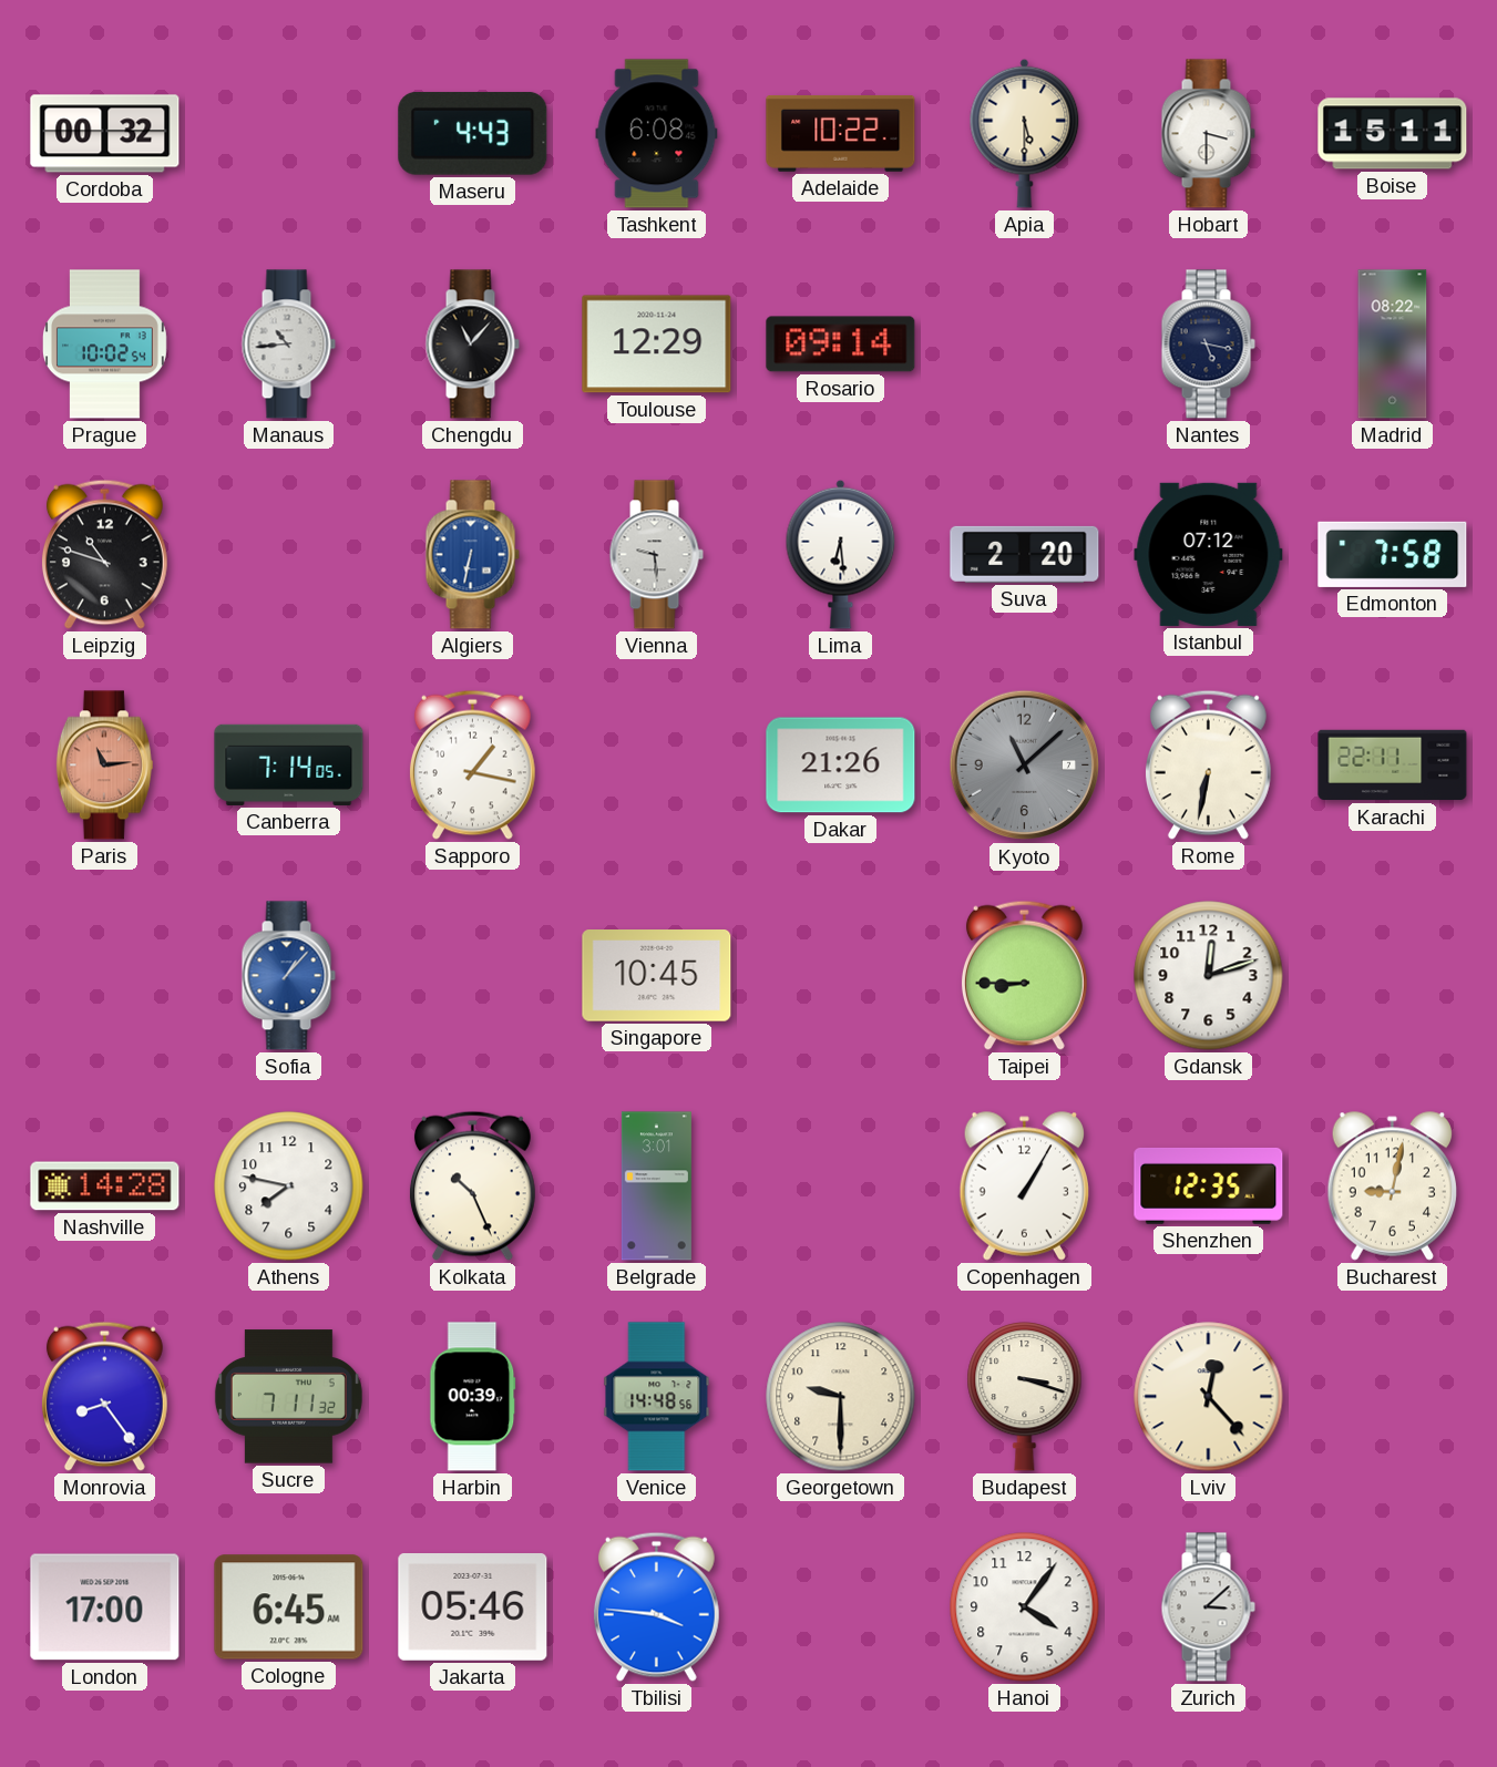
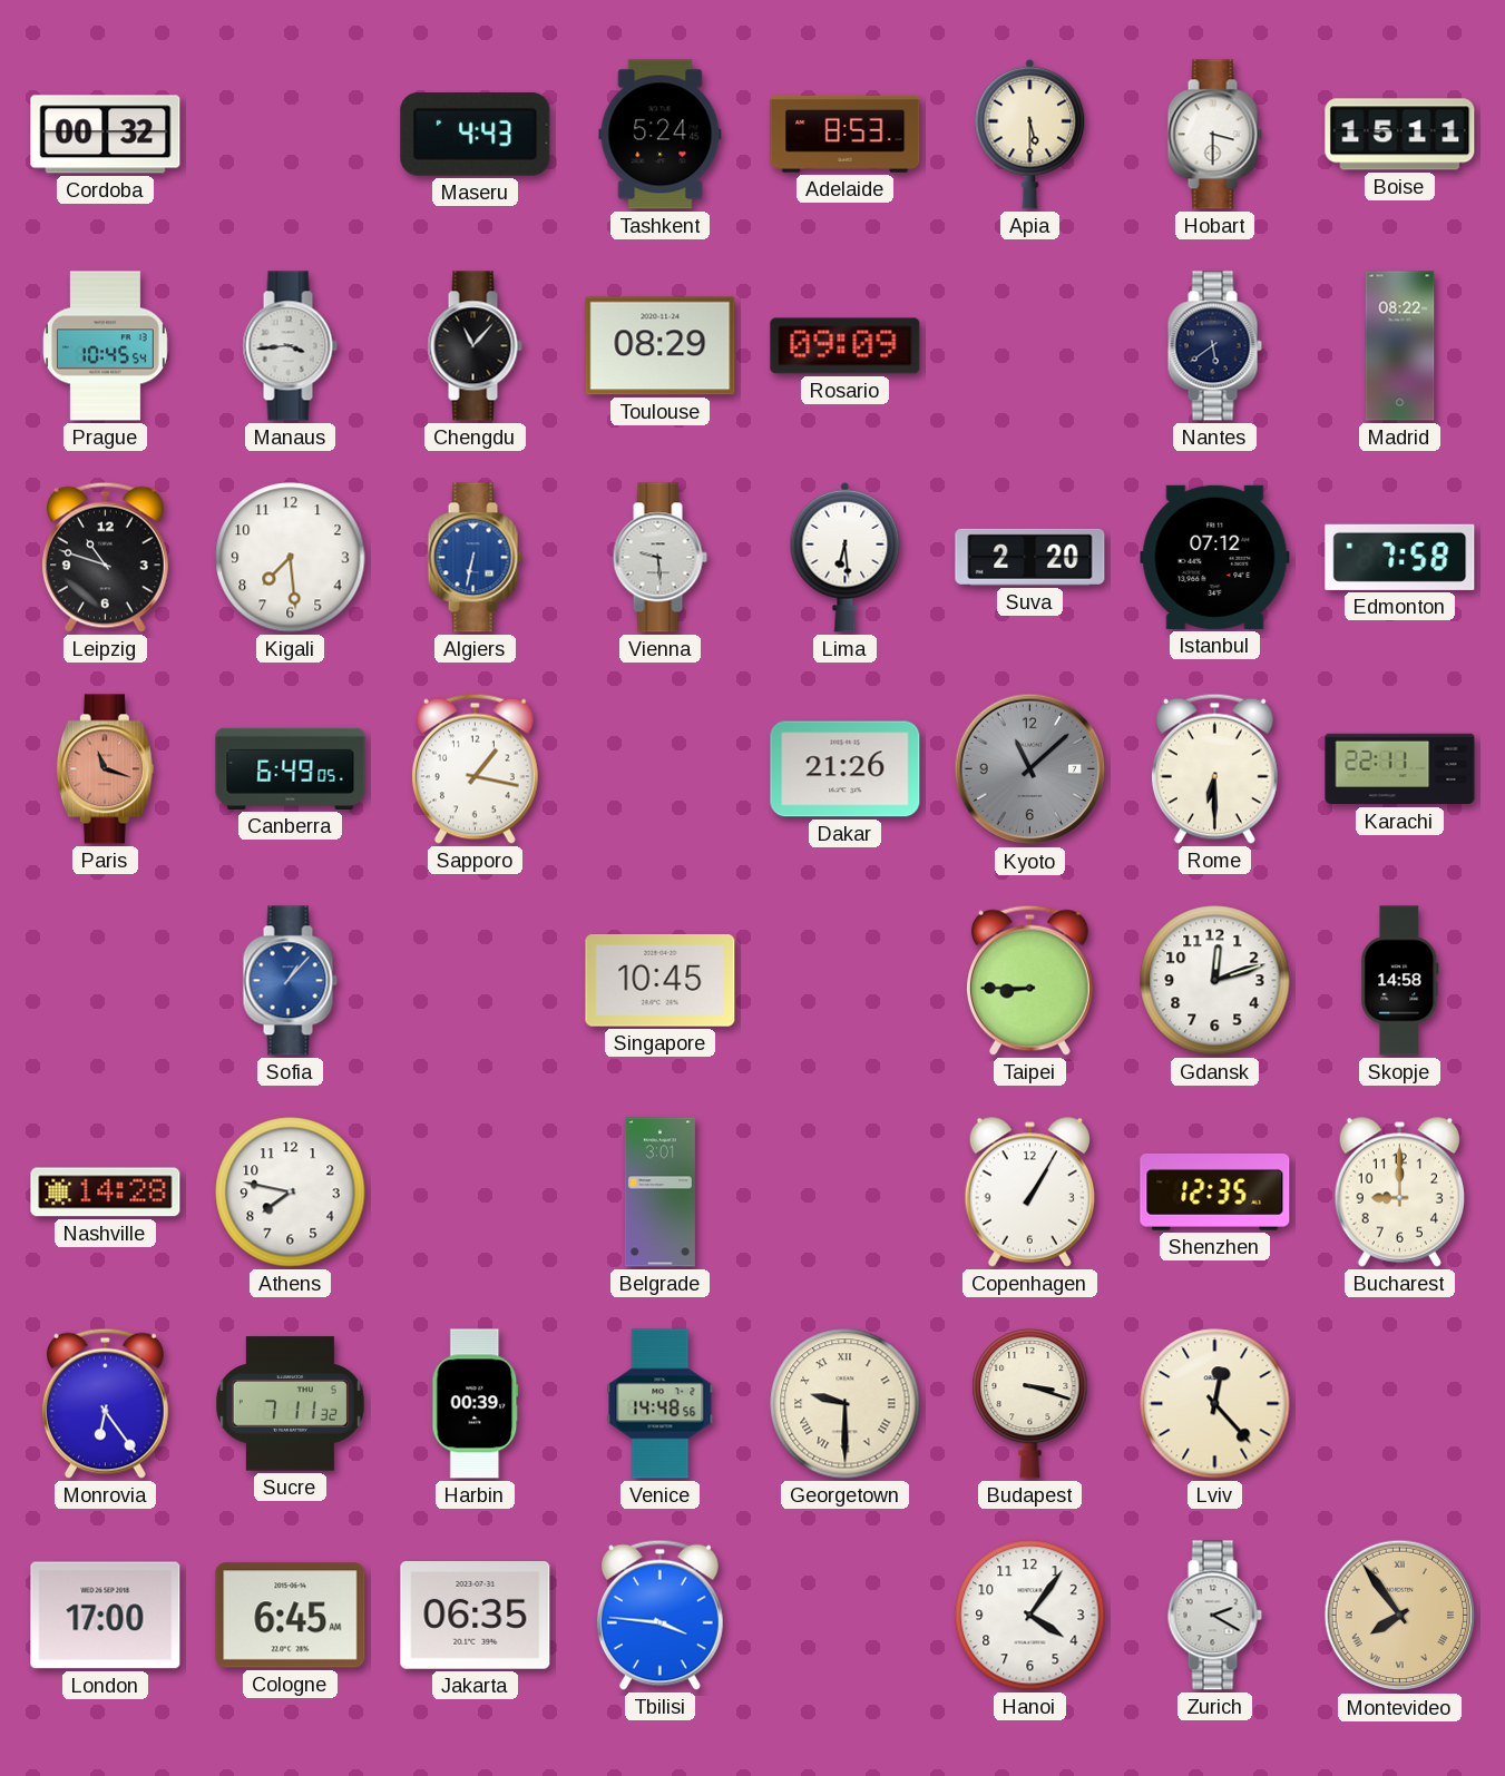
Tashkent: 6:08 -> 5:24 (661, 135)
Adelaide: 10:22 -> 8:53 (846, 134)
Prague: 10:02 -> 10:45 (106, 346)
Manaus: 10:44 -> 3:44 (290, 346)
Toulouse: 12:29 -> 08:29 (661, 346)
Rosario: 09:14 -> 09:09 (846, 346)
Nantes: 5:17 -> 5:39 (1214, 346)
Kigali: none -> 7:29 (291, 558)
Paris: 11:14 -> 11:18 (105, 769)
Canberra: 7:14 -> 6:49 (291, 768)
Rome: 6:32 -> 6:30 (1214, 768)
Skopje: none -> 14:58 (1400, 981)
Kolkata: 10:26 -> none (472, 1185)
Bucharest: 9:02 -> 9:00 (1399, 1191)
Monrovia: 8:24 -> 6:24 (105, 1403)
Georgetown numerals: Arabic -> Roman (846, 1404)
Jakarta: 05:46 -> 06:35 (476, 1616)
Zurich: 3:08 -> 2:20 (1214, 1616)
Montevideo: none -> 7:54 (1400, 1616)
